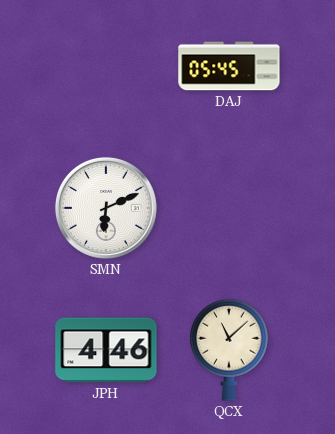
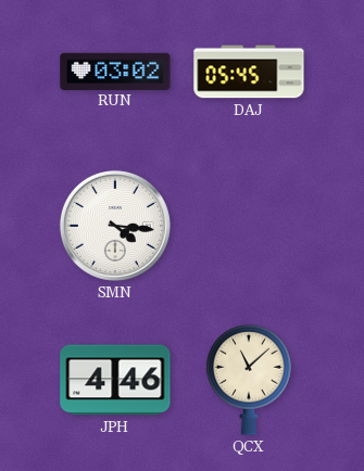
RUN: none -> 03:02 (115, 71)
SMN: 6:11 -> 4:16 (115, 226)
